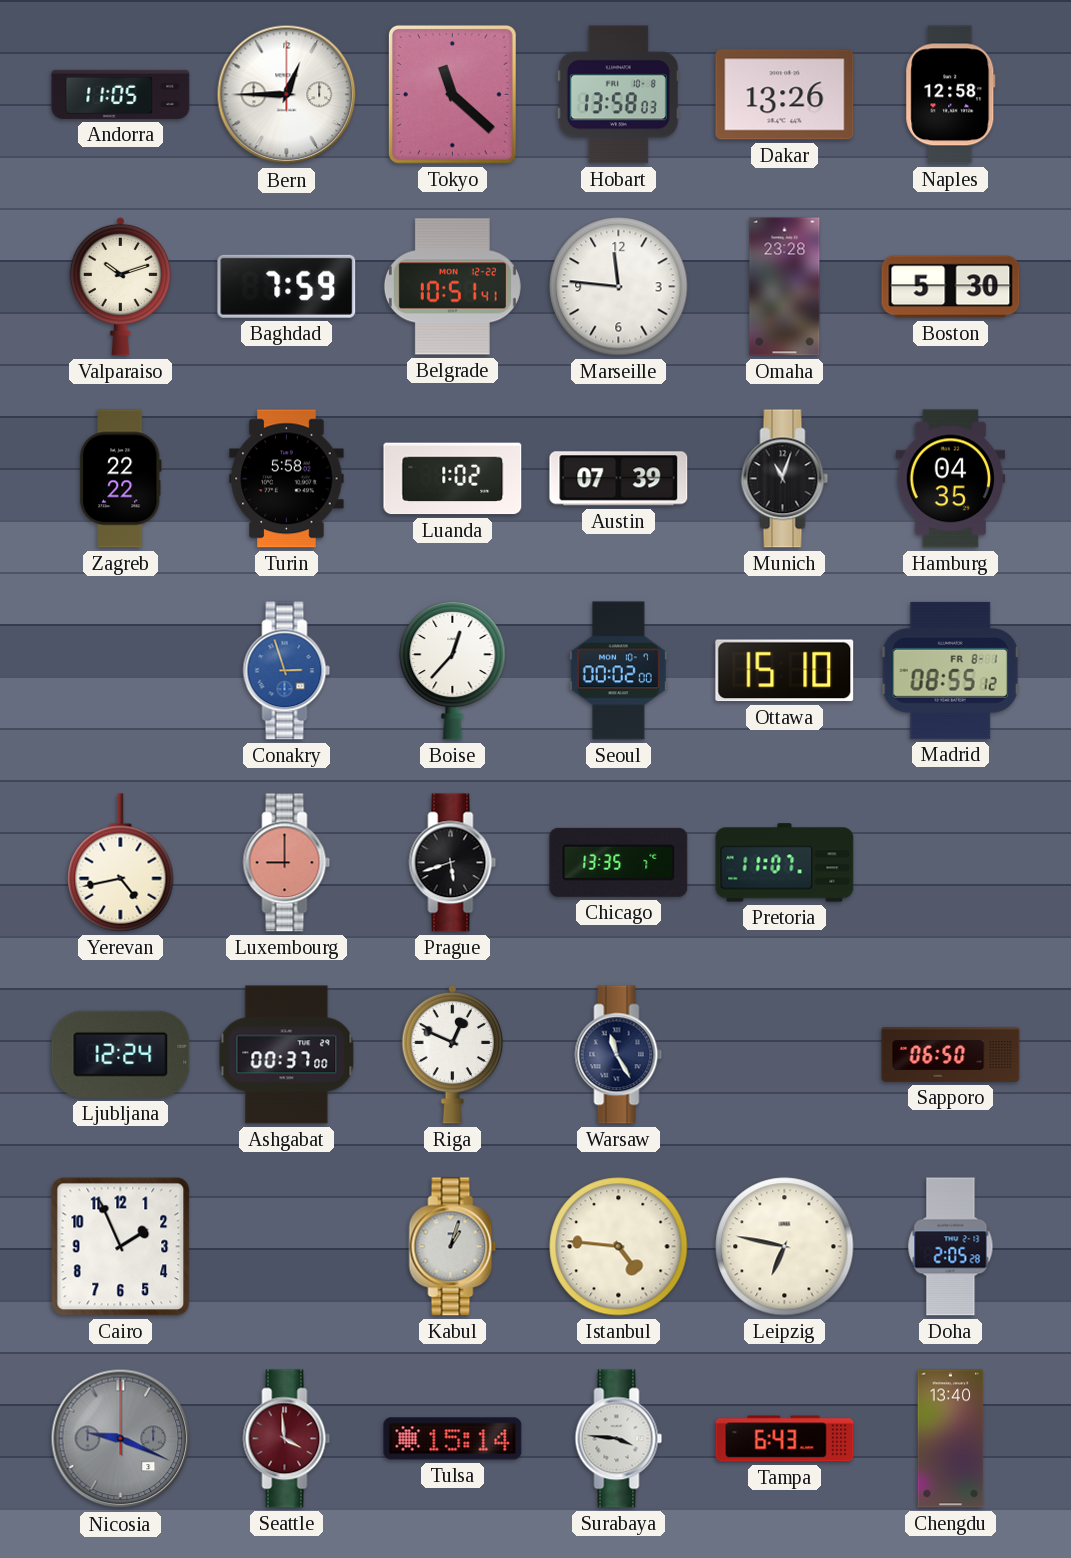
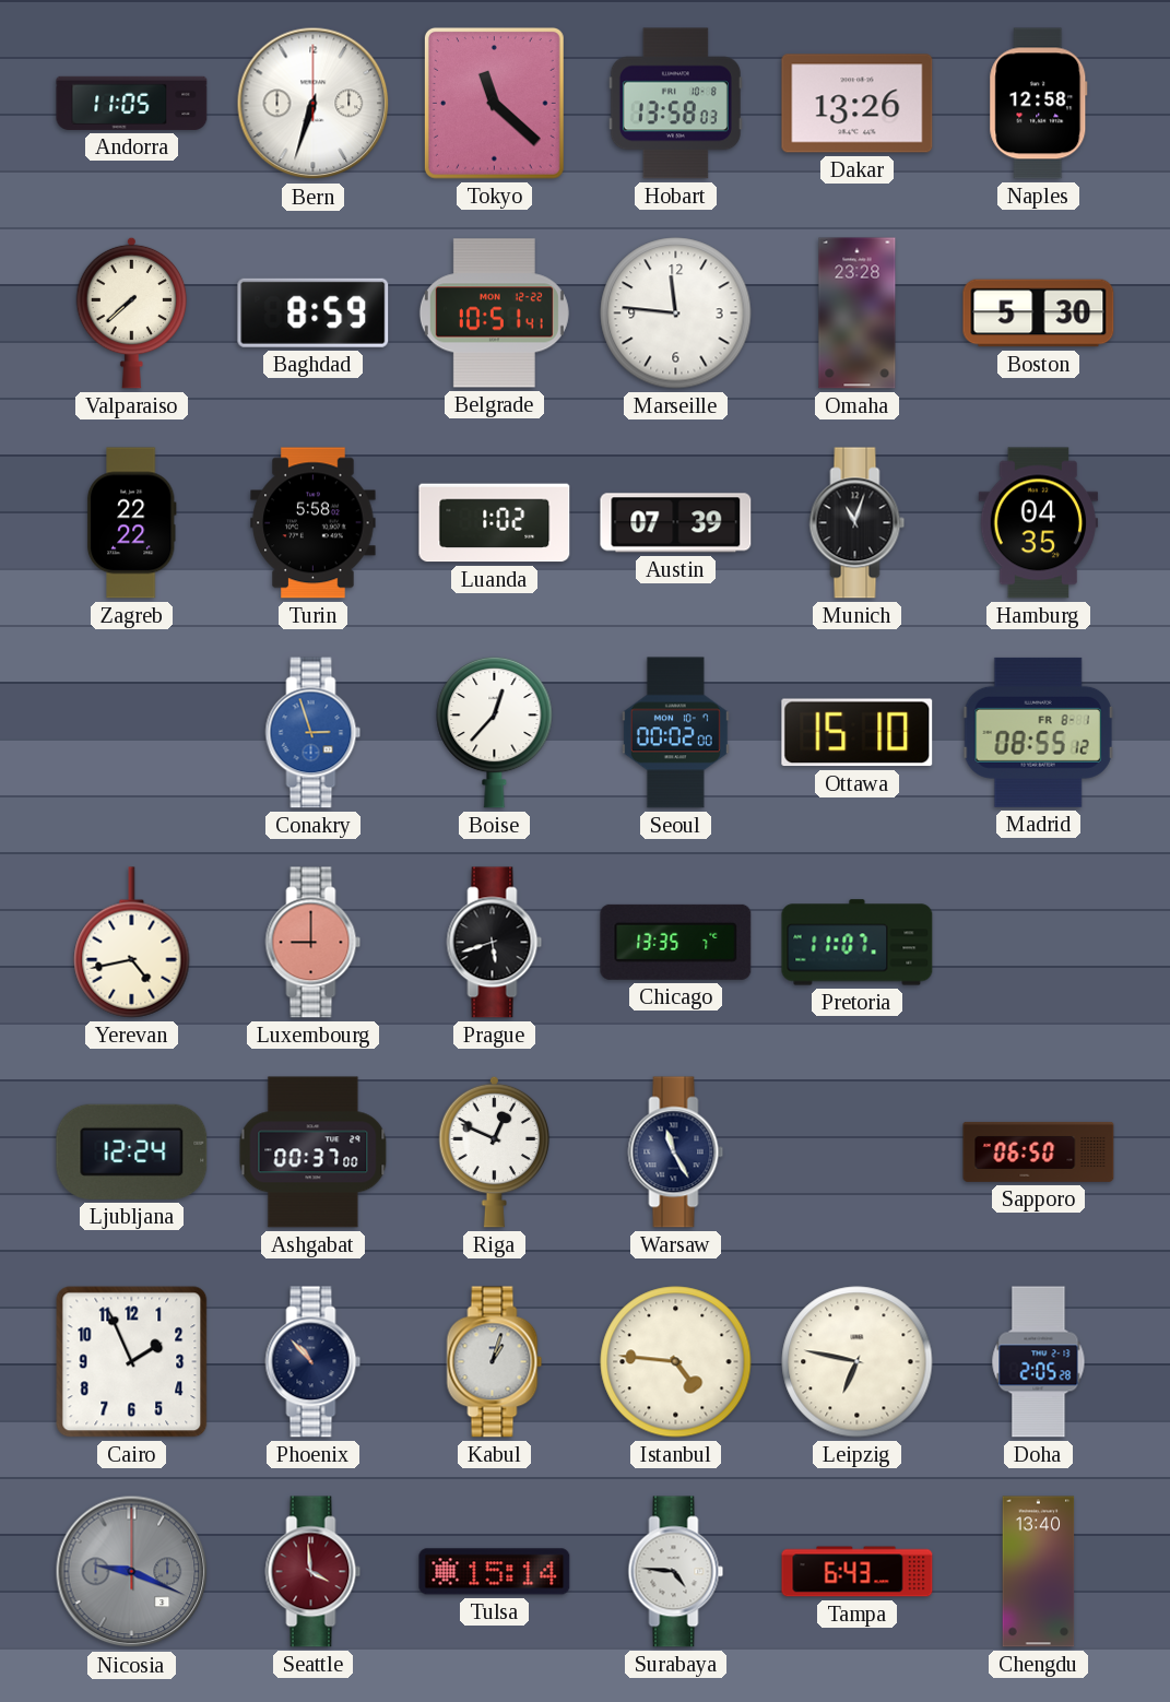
Bern: 12:45 -> 6:33 (314, 104)
Valparaiso: 10:12 -> 7:38 (132, 312)
Baghdad: 7:59 -> 8:59 (314, 312)
Phoenix: none -> 10:53 (314, 1362)
Surabaya: 3:46 -> 4:46 (676, 1572)
